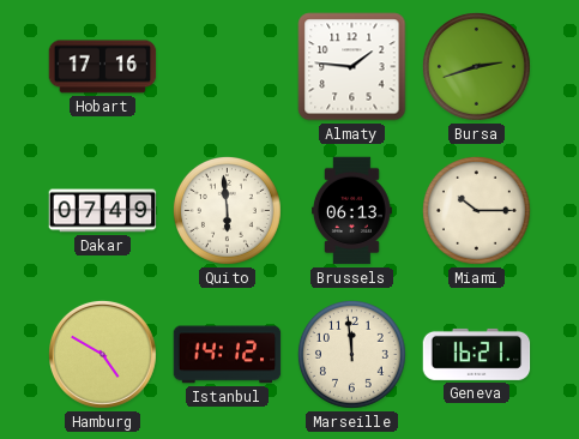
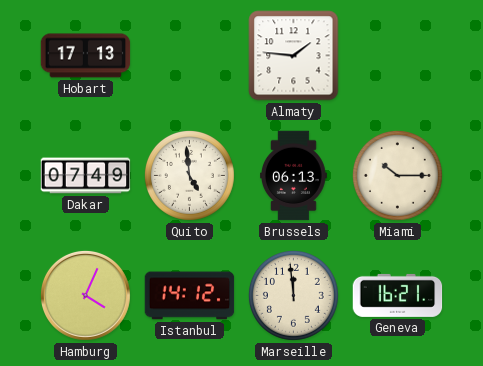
Hobart: 17:16 -> 17:13 (86, 56)
Bursa: 2:42 -> none (476, 66)
Quito: 5:59 -> 4:59 (189, 175)
Hamburg: 4:50 -> 4:04 (85, 295)
